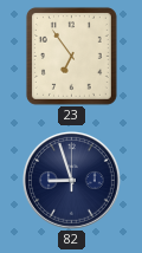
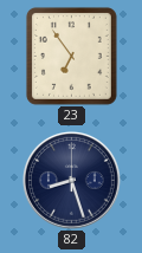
82: 8:57 -> 8:27 (71, 180)
